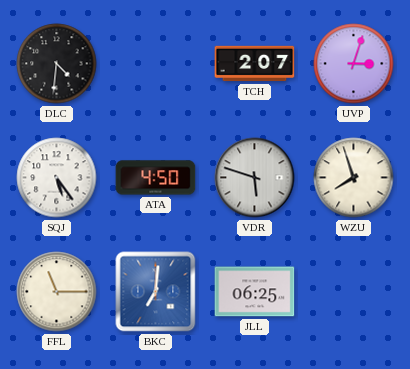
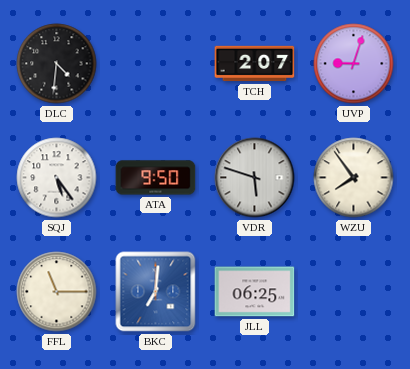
UVP: 3:03 -> 9:03 (354, 64)
ATA: 4:50 -> 9:50 (156, 178)
WZU: 7:57 -> 7:54 (354, 178)
